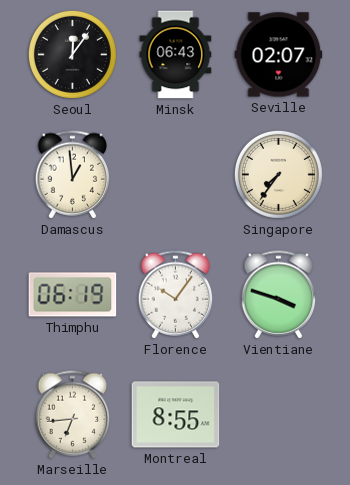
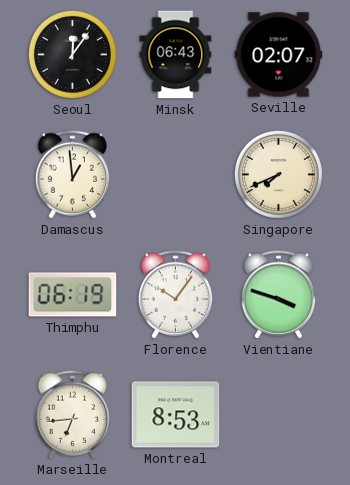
Singapore: 7:36 -> 7:41 (278, 174)
Montreal: 8:55 -> 8:53 (176, 415)
